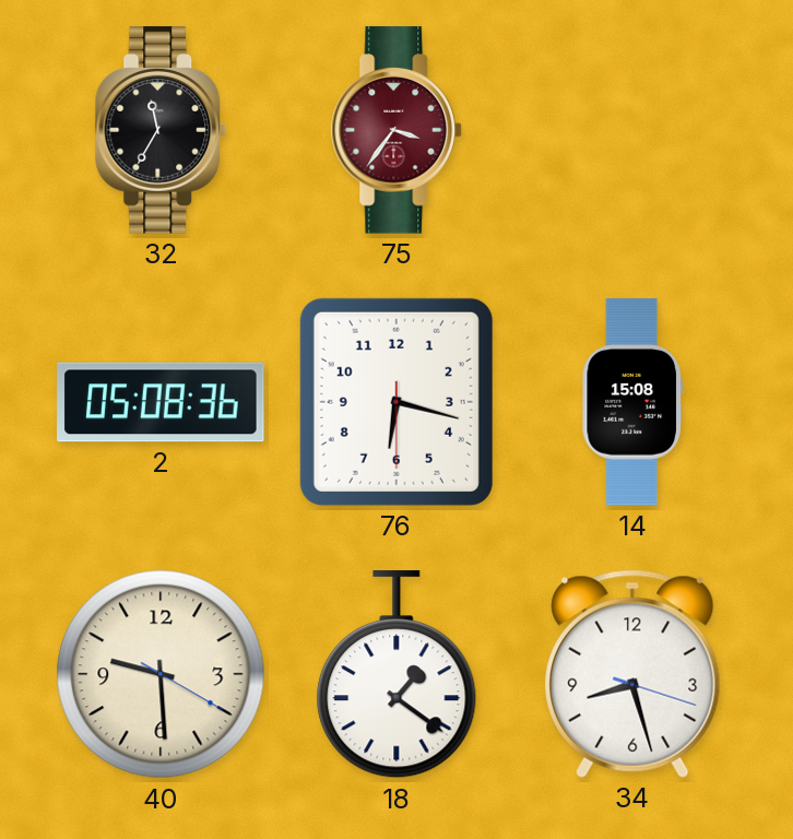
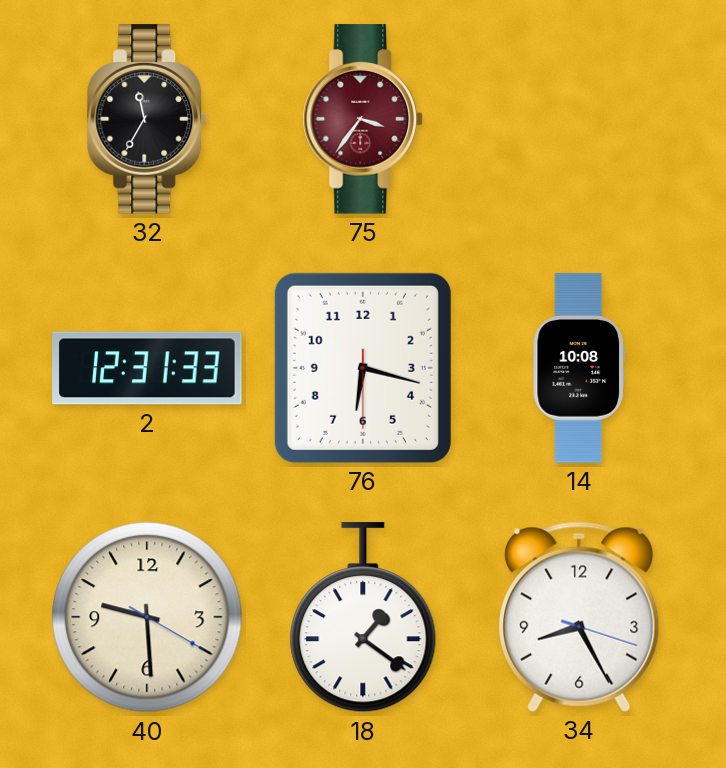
2: 05:08 -> 12:31 (147, 368)
14: 15:08 -> 10:08 (578, 368)
34: 8:27 -> 8:25 (579, 617)
